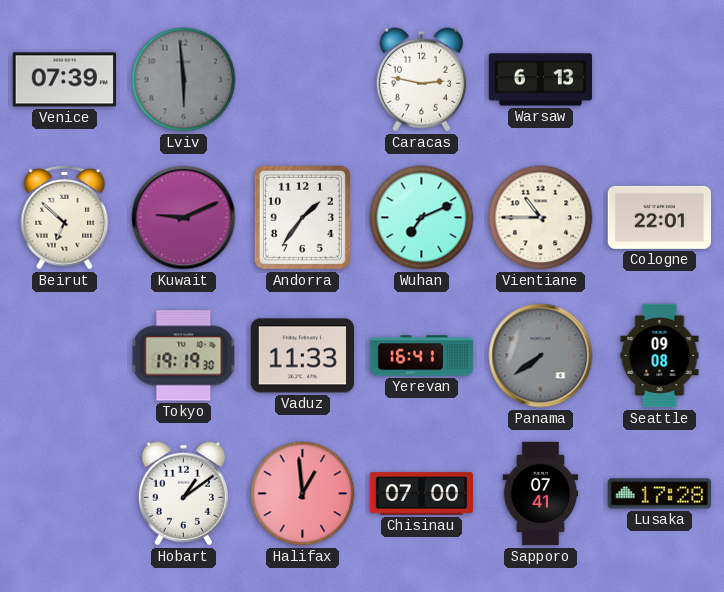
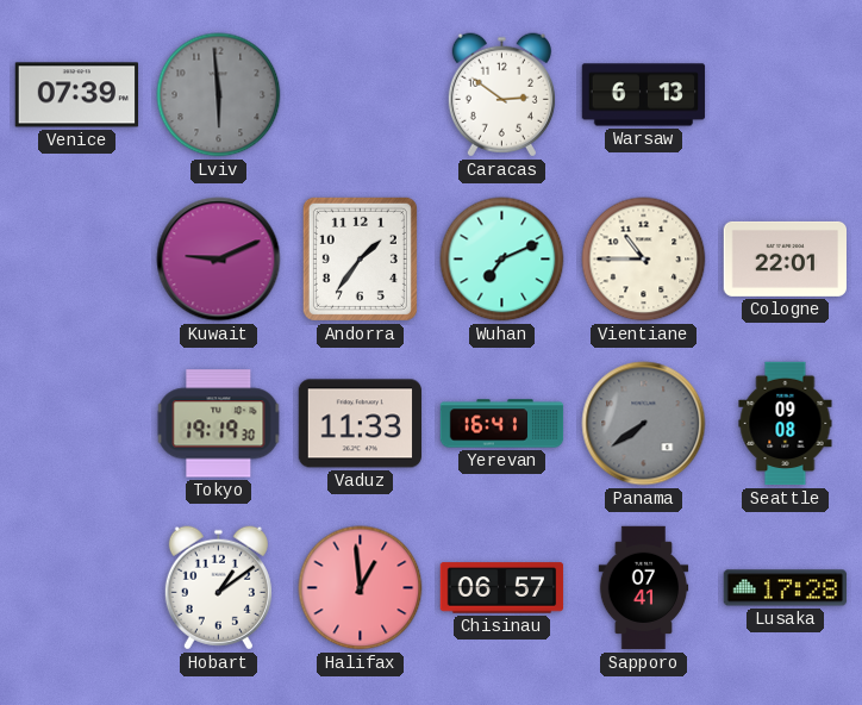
Caracas: 2:47 -> 2:51 (501, 95)
Beirut: 6:52 -> none (65, 218)
Chisinau: 07:00 -> 06:57 (502, 588)
